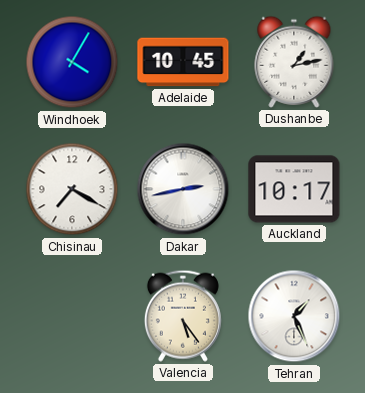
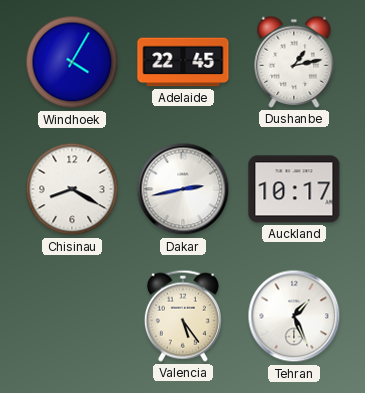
Adelaide: 10:45 -> 22:45 (183, 62)
Chisinau: 7:20 -> 8:20 (72, 189)
